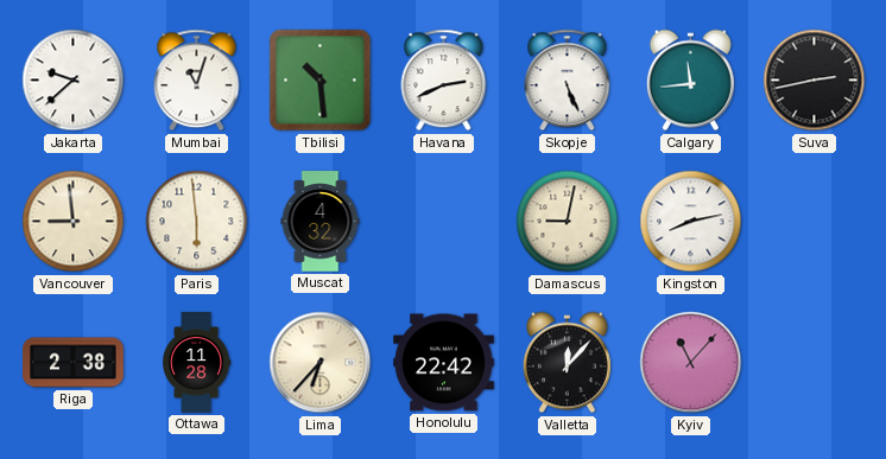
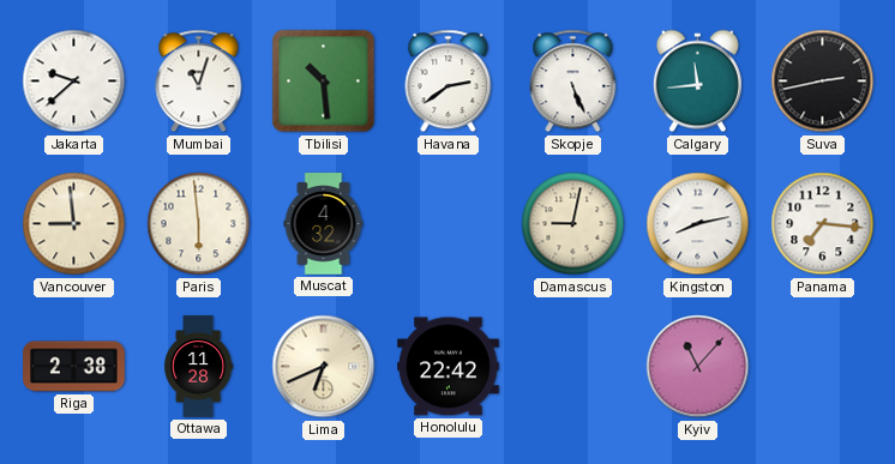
Havana: 2:41 -> 2:39 (449, 82)
Panama: none -> 7:16 (823, 224)
Lima: 6:37 -> 6:41 (324, 367)
Valletta: 12:07 -> none (567, 363)
